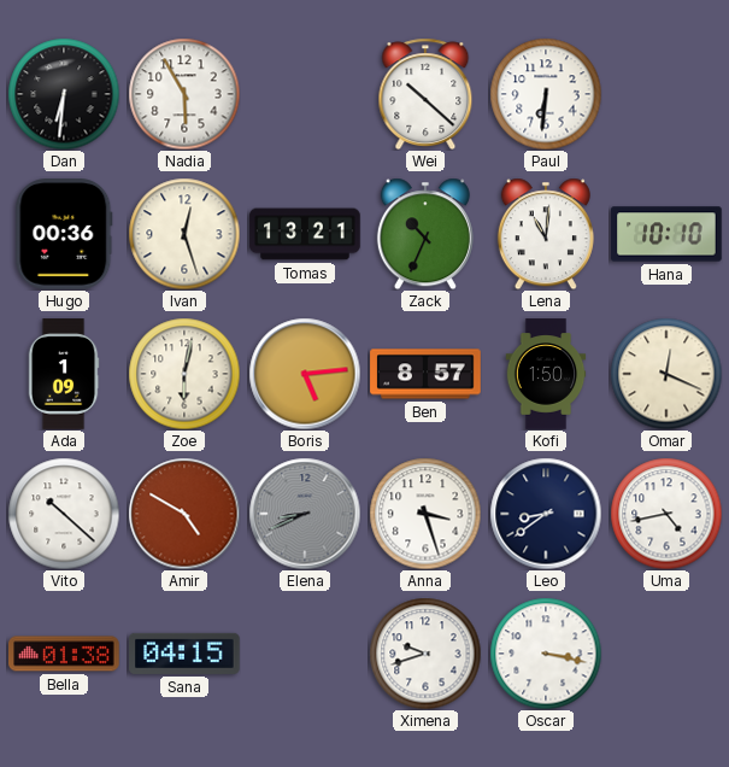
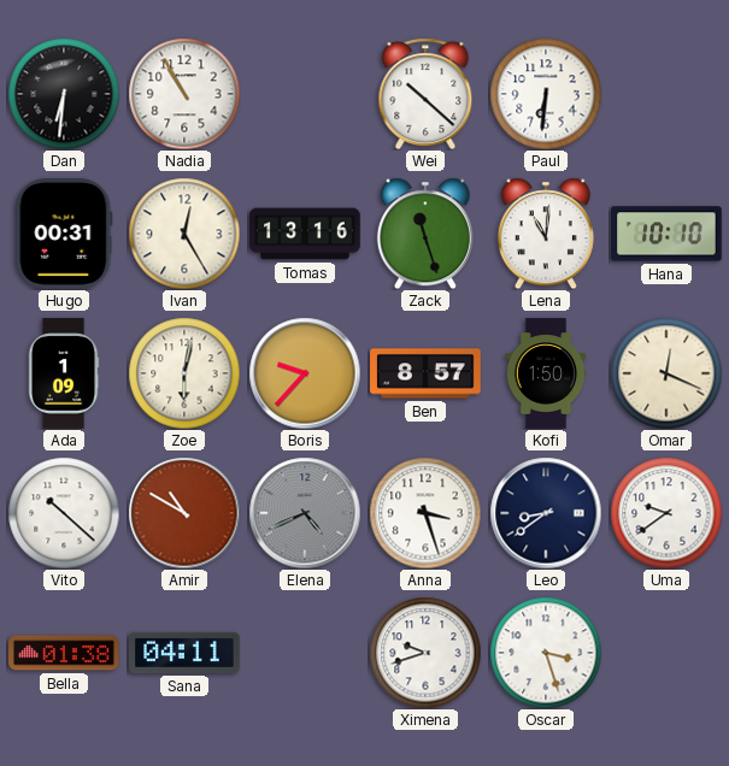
Nadia: 5:55 -> 10:55 (184, 94)
Hugo: 00:36 -> 00:31 (64, 234)
Ivan: 12:27 -> 12:25 (184, 234)
Tomas: 13:21 -> 13:16 (305, 234)
Zack: 10:34 -> 11:27 (425, 234)
Boris: 5:14 -> 9:37 (305, 373)
Amir: 4:50 -> 10:50 (184, 513)
Elena: 8:41 -> 4:41 (305, 513)
Uma: 4:43 -> 9:39 (666, 513)
Sana: 04:15 -> 04:11 (184, 653)
Oscar: 3:17 -> 3:27 (546, 653)
